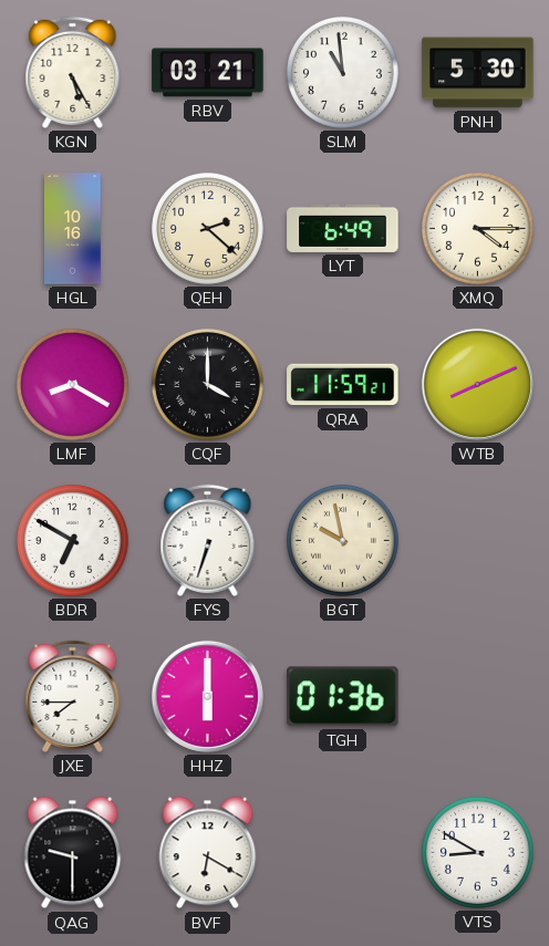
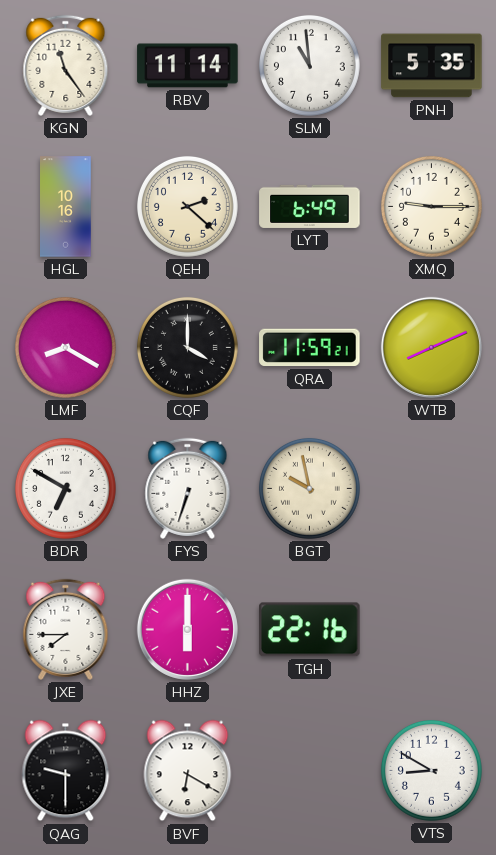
KGN: 5:25 -> 11:24 (66, 65)
RBV: 03:21 -> 11:14 (188, 66)
PNH: 5:30 -> 5:35 (432, 66)
XMQ: 4:15 -> 9:15 (431, 206)
TGH: 01:36 -> 22:16 (310, 630)
